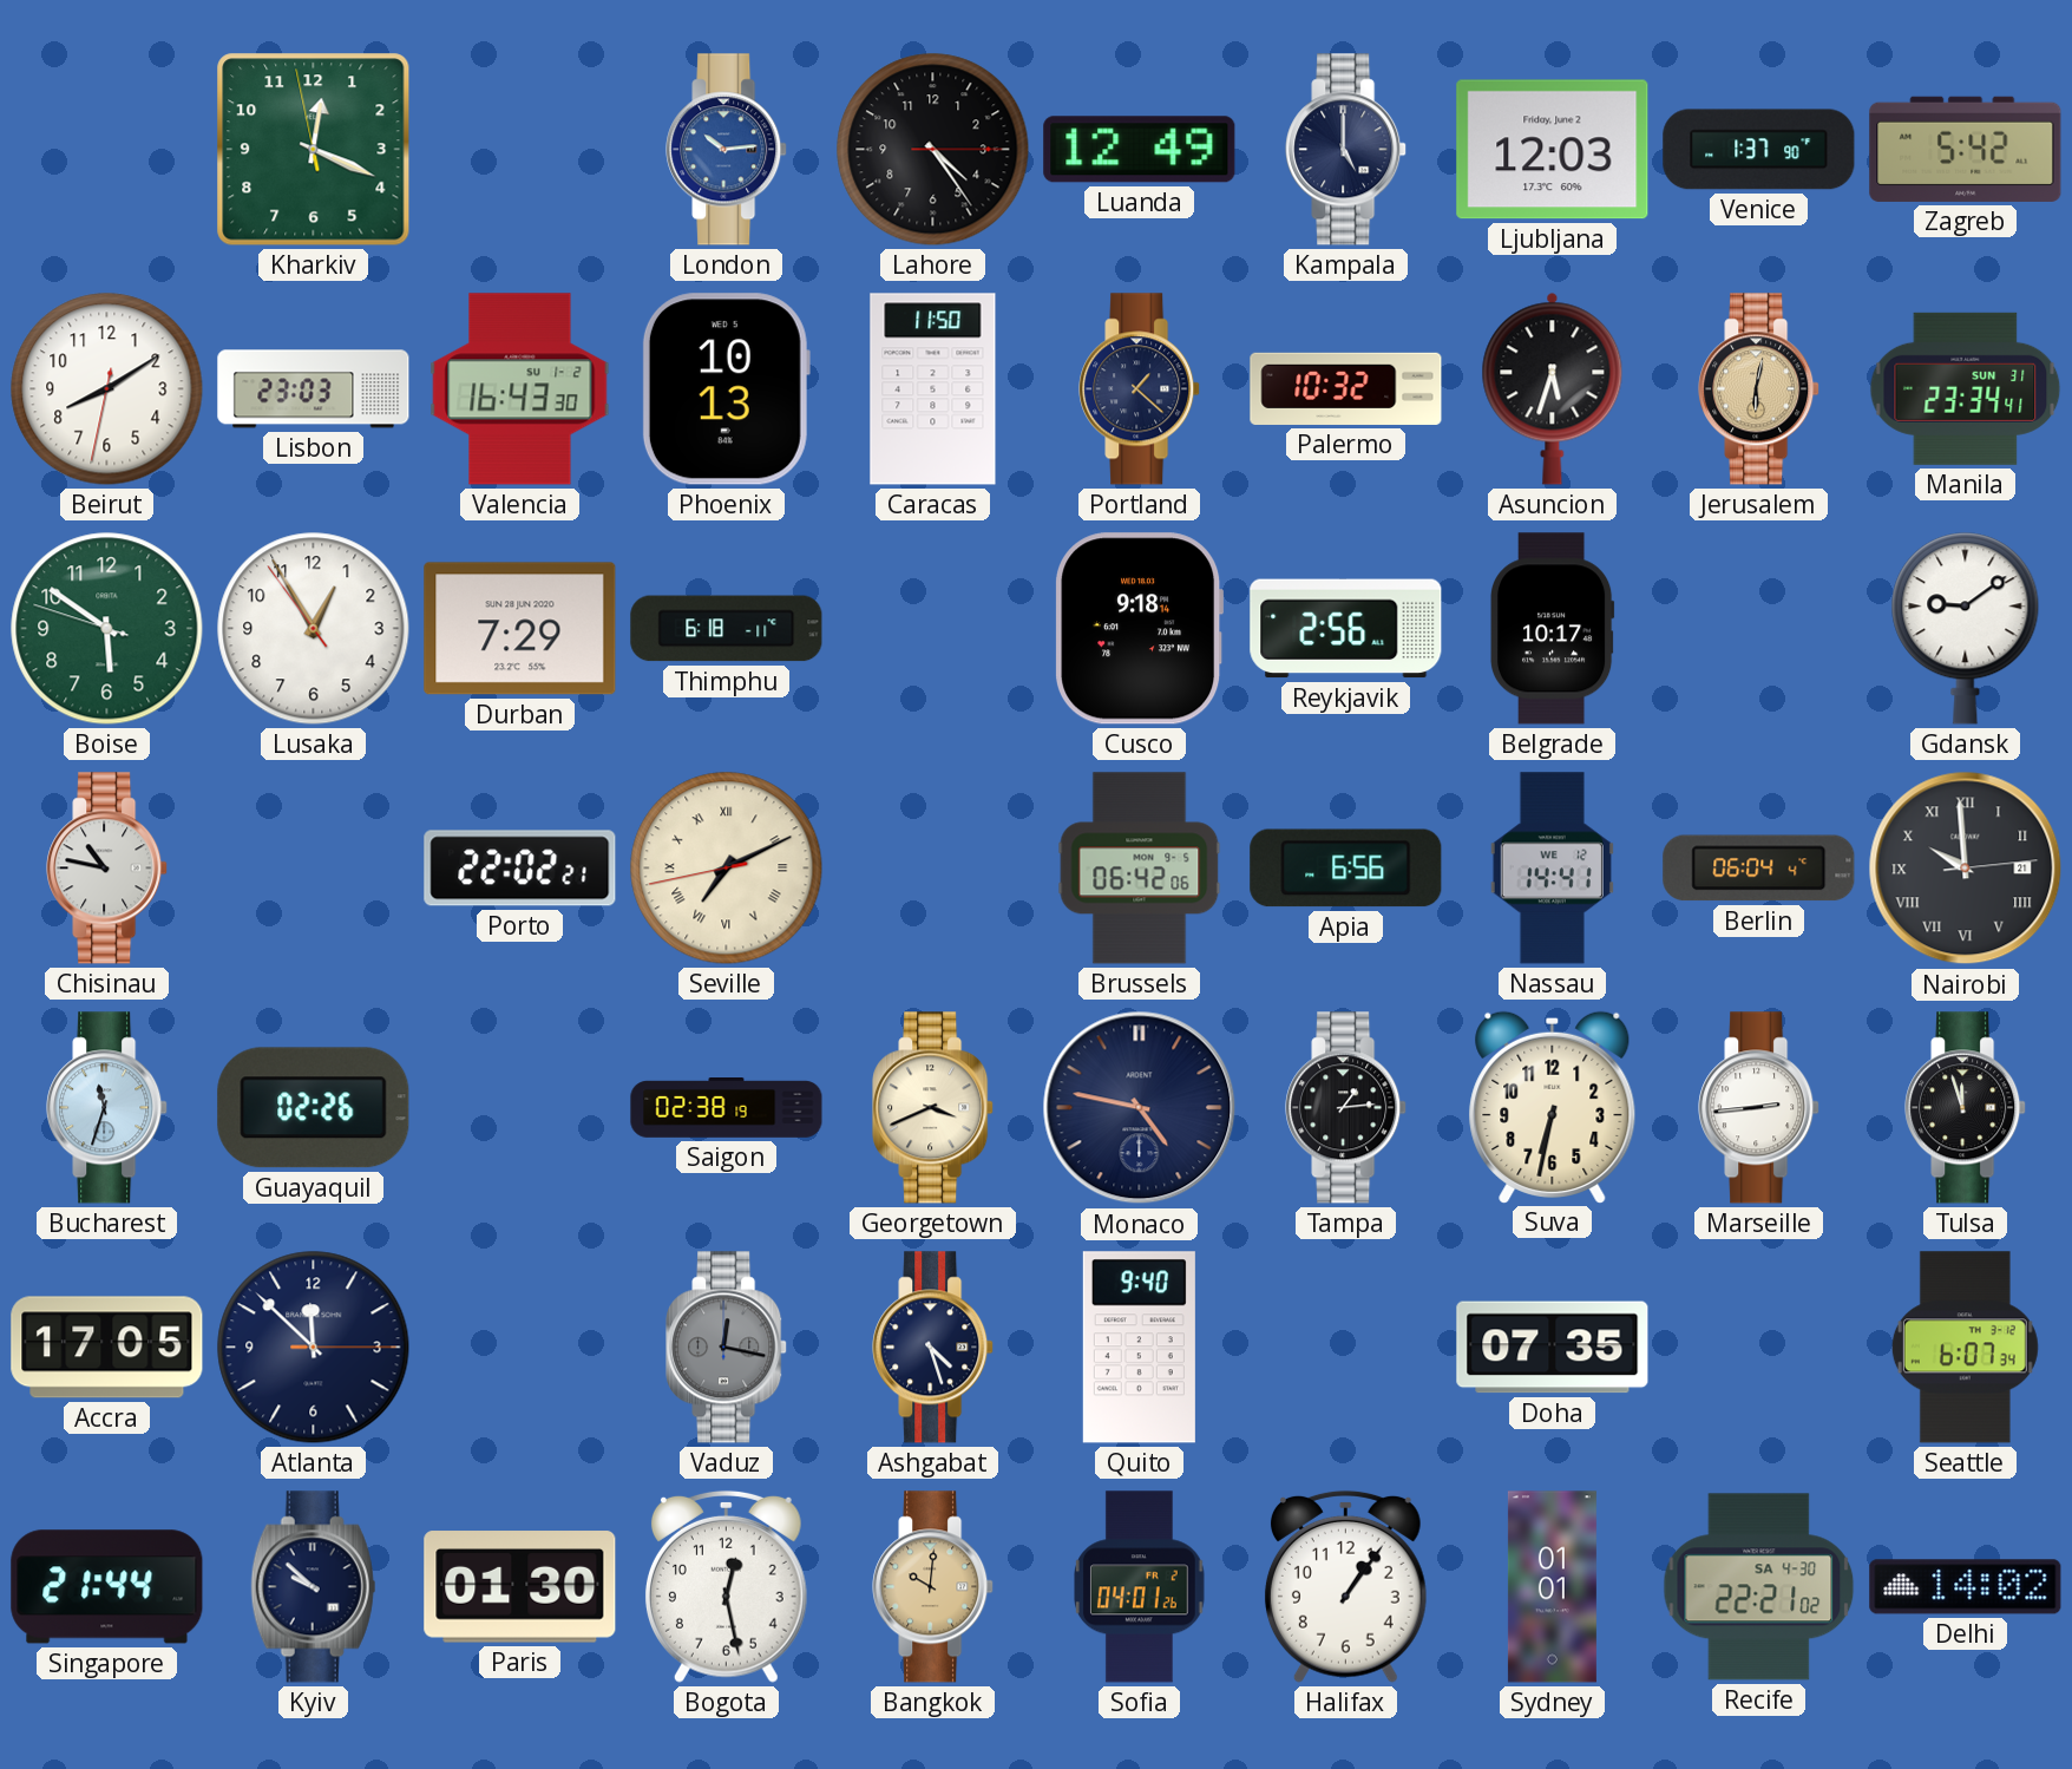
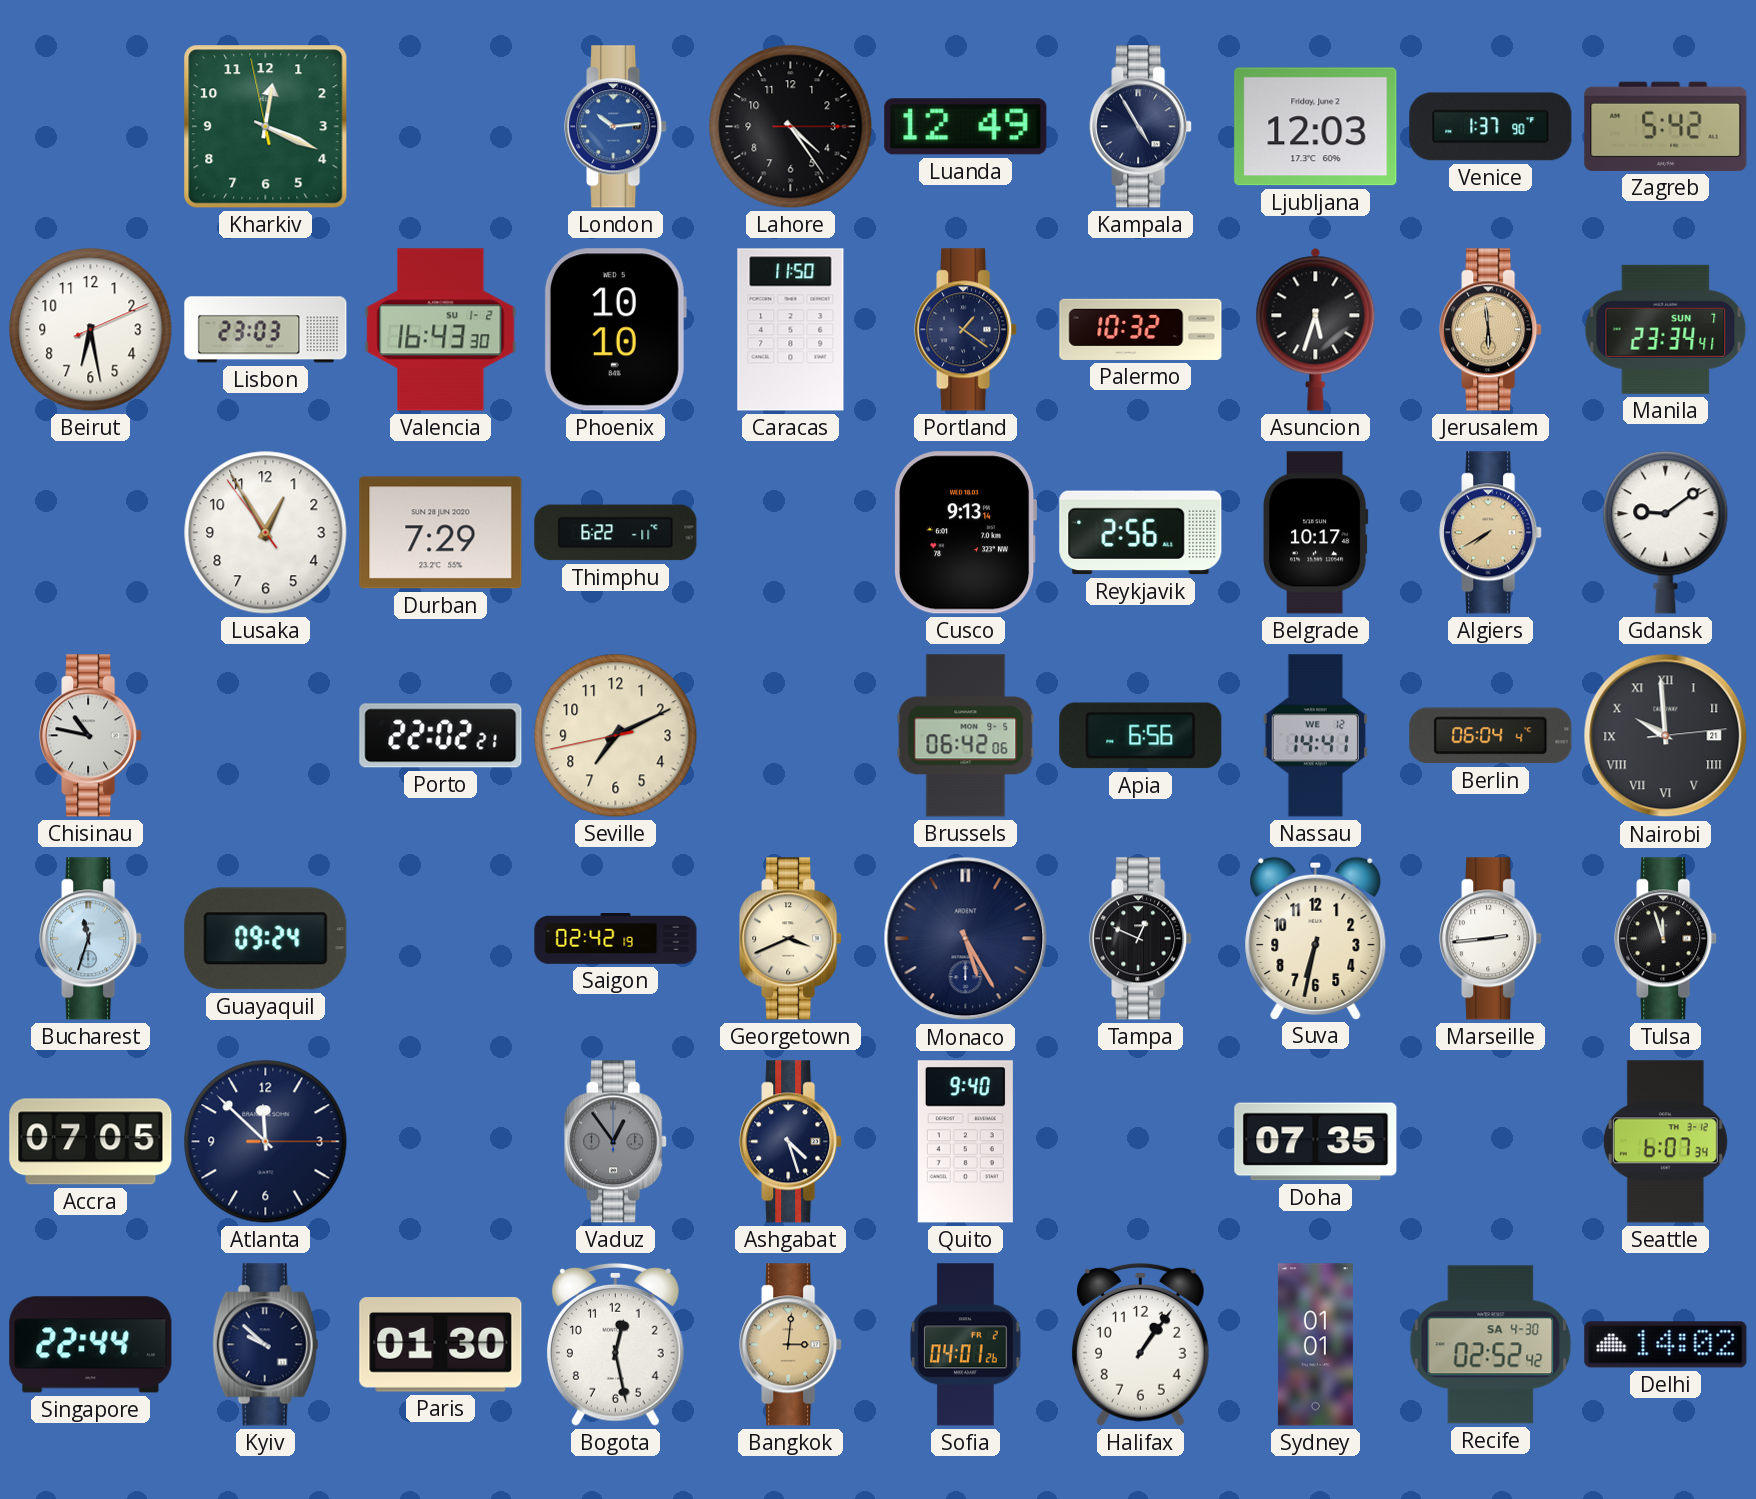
Kampala: 5:00 -> 4:55 (1141, 127)
Beirut: 8:09 -> 6:28 (91, 330)
Phoenix: 10:13 -> 10:10 (615, 330)
Portland: 1:22 -> 1:21 (966, 330)
Jerusalem: 6:02 -> 5:59 (1491, 330)
Manila date: SUN 31 -> SUN 7 (1666, 329)
Boise: 5:50 -> none (107, 629)
Thimphu: 6:18 -> 6:22 (616, 533)
Cusco: 9:18 -> 9:13 (966, 533)
Algiers: none -> 7:40 (1491, 533)
Seville numerals: Roman -> Arabic (616, 736)
Guayaquil: 02:26 -> 09:24 (266, 939)
Saigon: 02:38 -> 02:42 (616, 939)
Monaco: 4:47 -> 5:25 (966, 939)
Tampa: 1:14 -> 12:49 (1141, 939)
Accra: 17:05 -> 07:05 (91, 1142)
Vaduz: 12:17 -> 12:54 (616, 1142)
Singapore: 21:44 -> 22:44 (91, 1345)
Bangkok: 10:01 -> 3:01 (791, 1345)
Recife: 22:21 -> 02:52 (1491, 1345)
